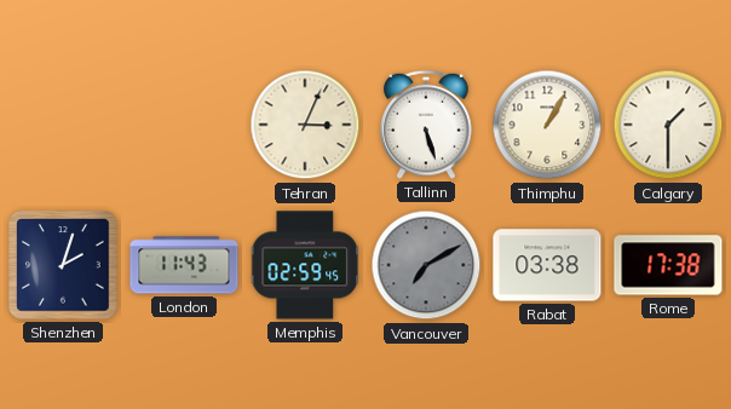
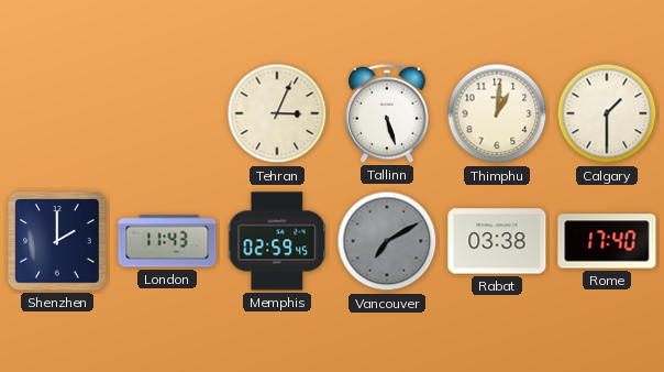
Thimphu: 1:05 -> 1:01 (497, 113)
Shenzhen: 2:03 -> 2:00 (57, 241)
Rome: 17:38 -> 17:40 (607, 241)
